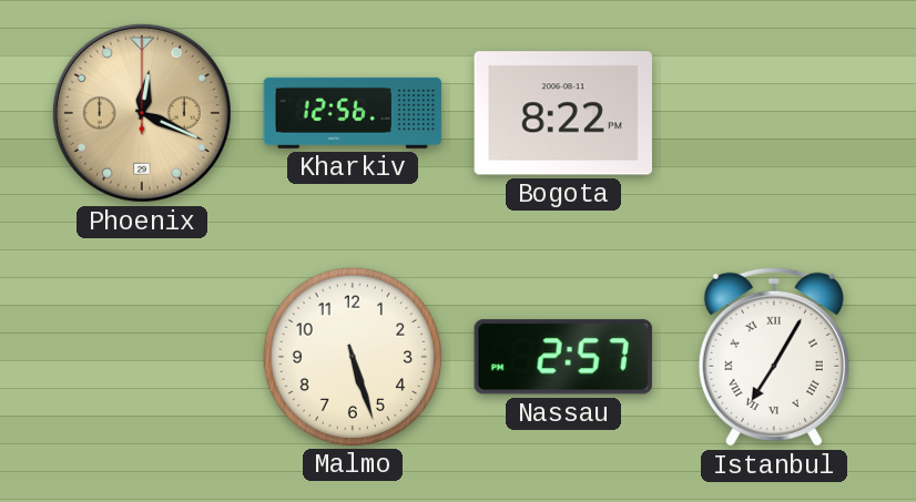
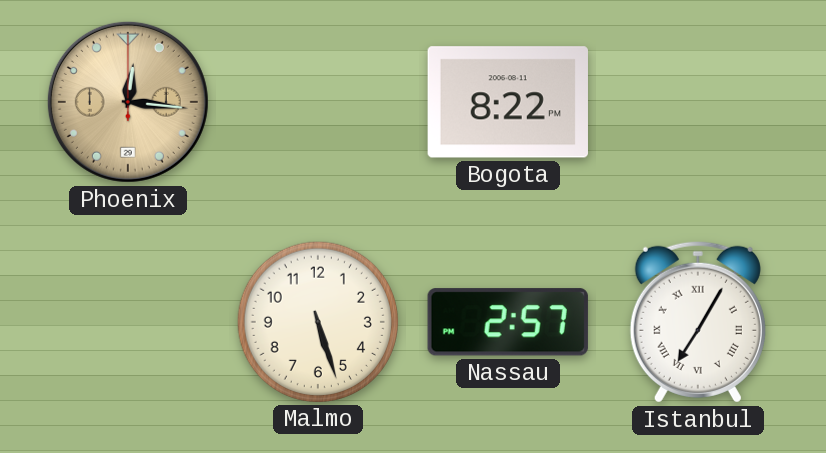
Phoenix: 12:19 -> 12:16 (128, 102)
Kharkiv: 12:56 -> none (353, 113)
